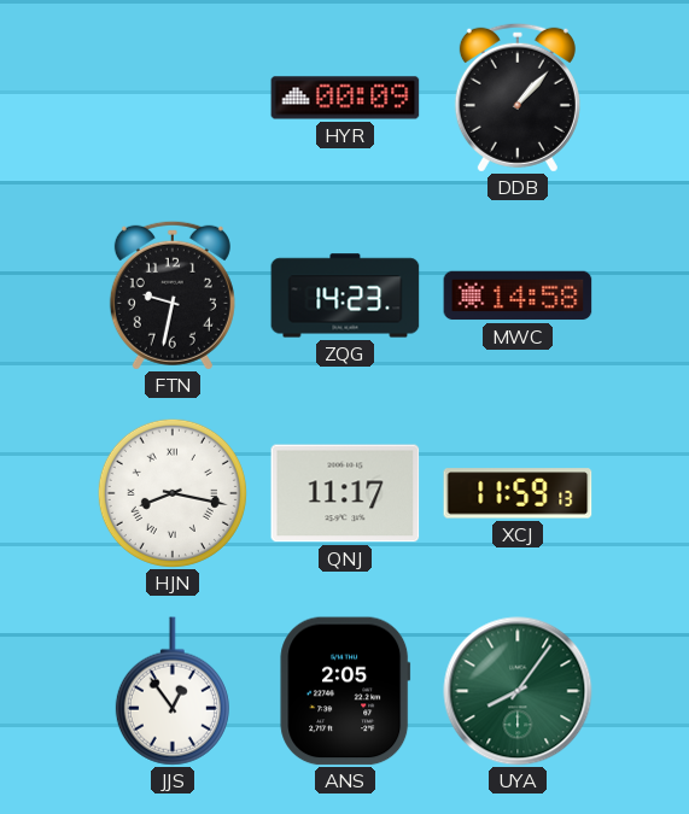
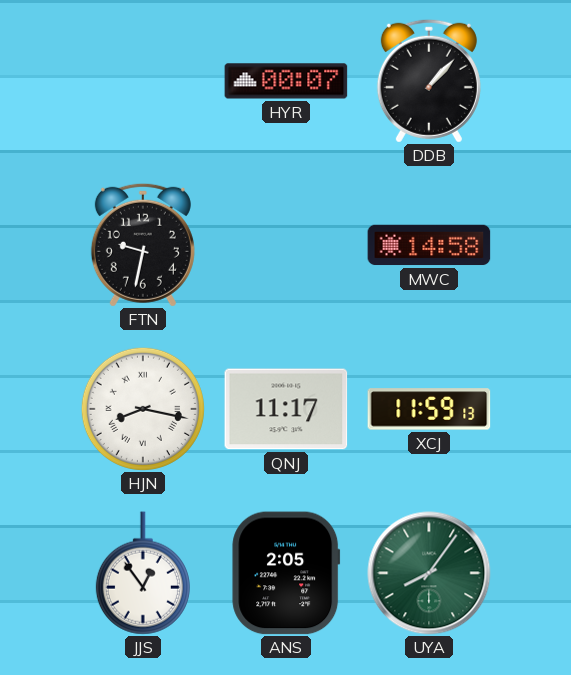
HYR: 00:09 -> 00:07 (286, 81)
ZQG: 14:23 -> none (345, 295)
